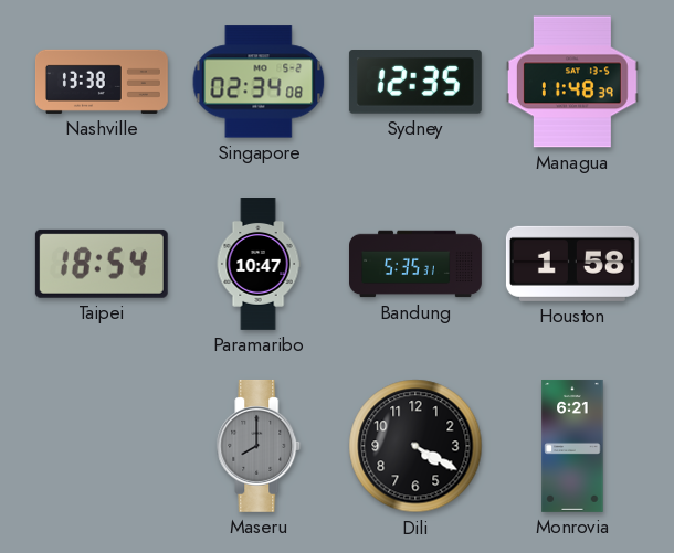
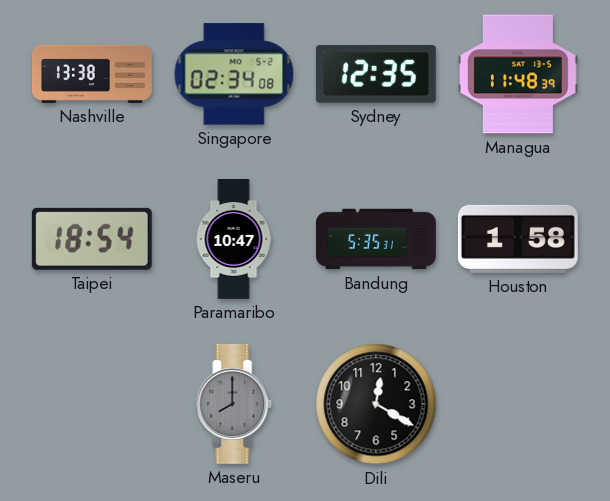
Dili: 4:20 -> 12:20 (376, 404)
Monrovia: 6:21 -> none (572, 446)
